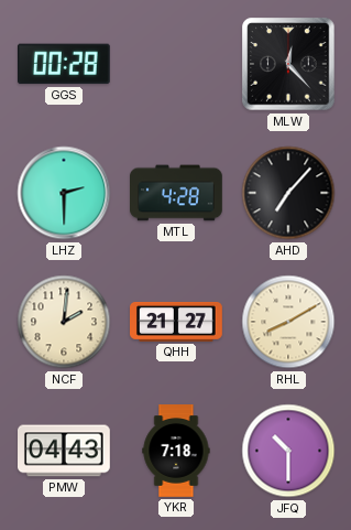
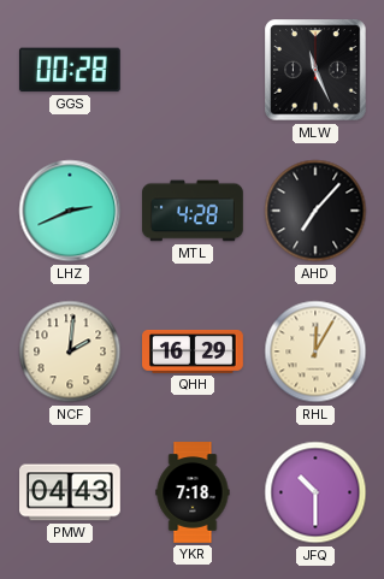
MLW: 12:23 -> 11:26 (315, 70)
LHZ: 2:30 -> 2:41 (70, 211)
QHH: 21:27 -> 16:29 (193, 353)
RHL: 8:10 -> 12:05 (315, 351)
